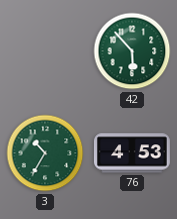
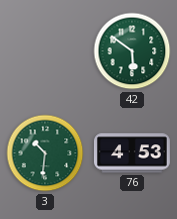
42: 5:53 -> 5:51 (132, 51)
3: 10:35 -> 10:31 (45, 153)
